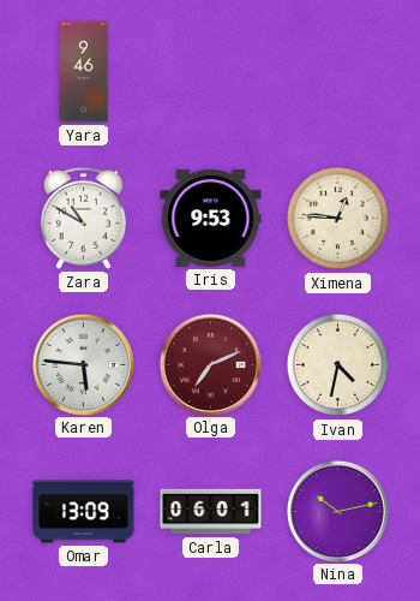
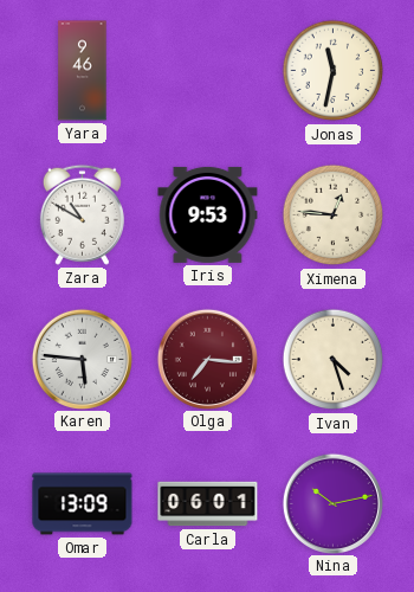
Jonas: none -> 11:32 (334, 71)
Olga: 7:11 -> 7:16 (207, 359)
Ivan: 4:32 -> 4:27 (334, 360)
